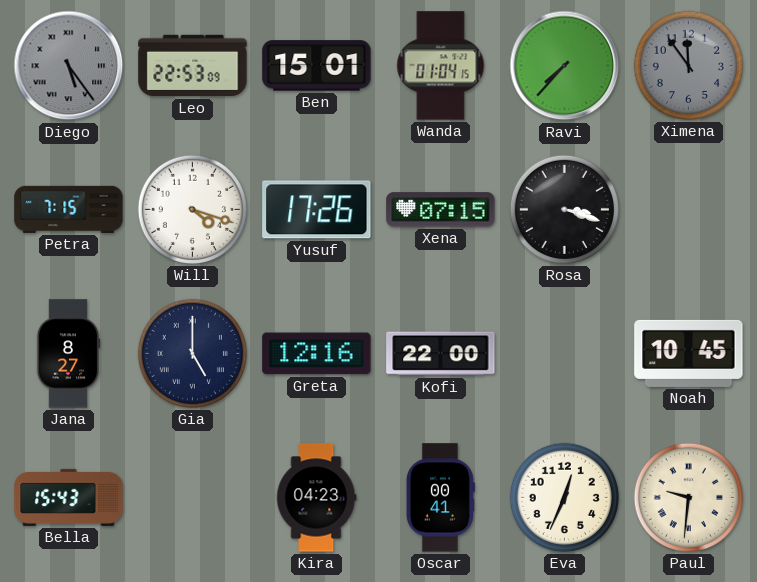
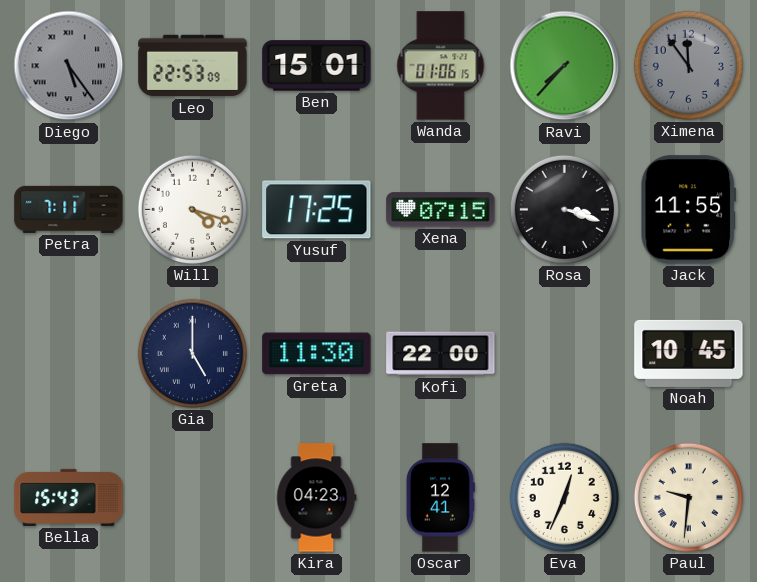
Wanda: 01:04 -> 01:06 (441, 66)
Petra: 7:15 -> 7:11 (69, 209)
Yusuf: 17:26 -> 17:25 (317, 210)
Jack: none -> 11:55 (688, 210)
Jana: 8:27 -> none (68, 354)
Greta: 12:16 -> 11:30 (317, 354)
Oscar: 00:41 -> 12:41 (440, 498)
